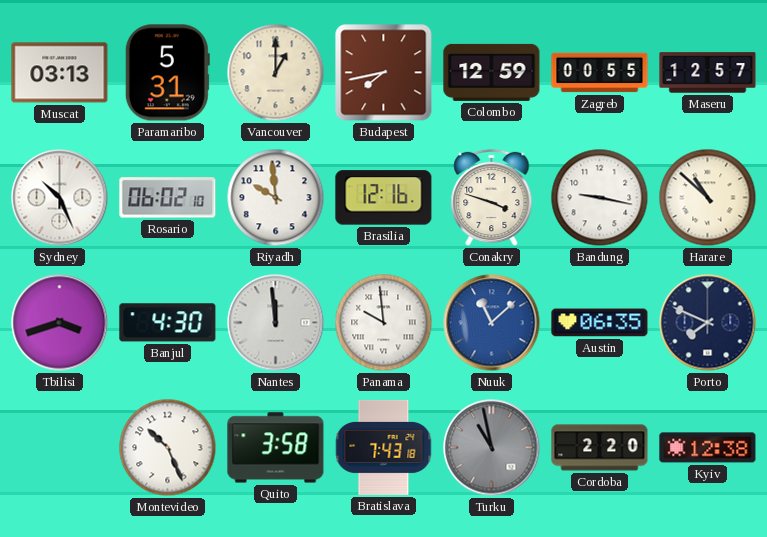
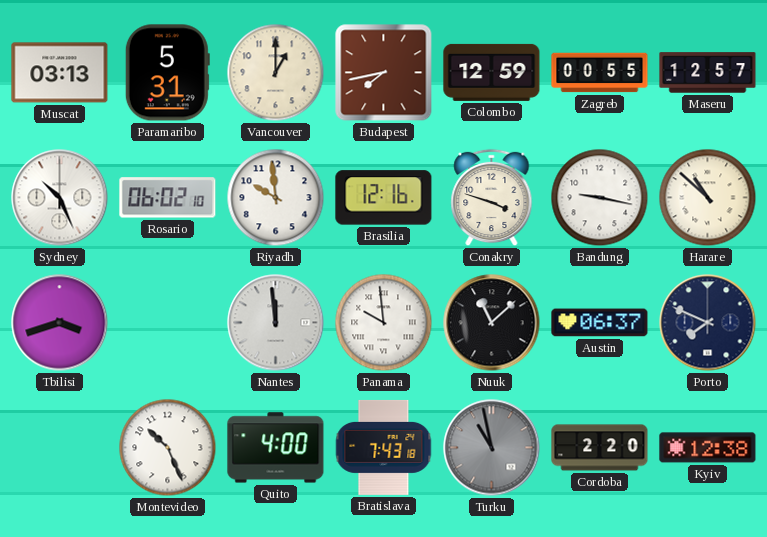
Banjul: 4:30 -> none (168, 323)
Nuuk dial: blue -> black (492, 323)
Austin: 06:35 -> 06:37 (600, 323)
Quito: 3:58 -> 4:00 (276, 448)
